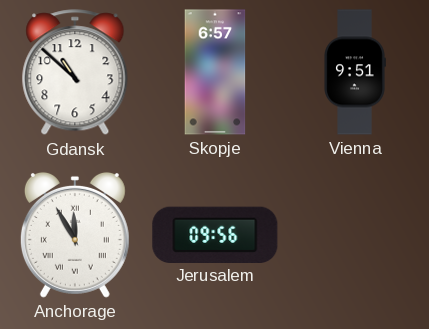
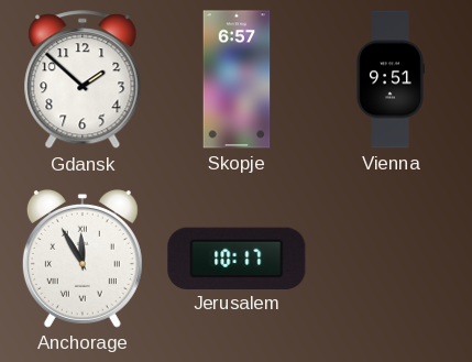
Gdansk: 10:52 -> 1:52 (83, 80)
Jerusalem: 09:56 -> 10:17 (237, 257)
